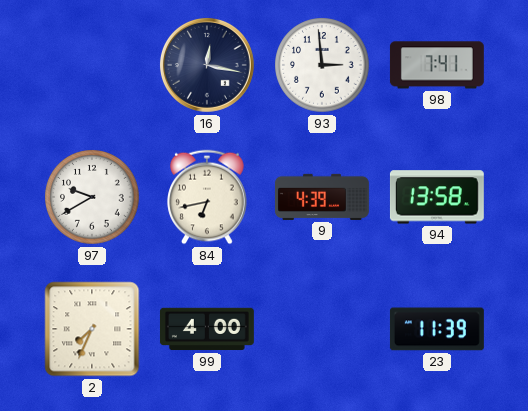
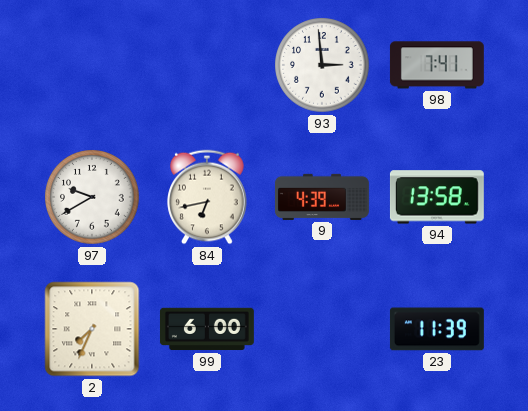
16: 12:17 -> none (207, 65)
99: 4:00 -> 6:00 (207, 329)
